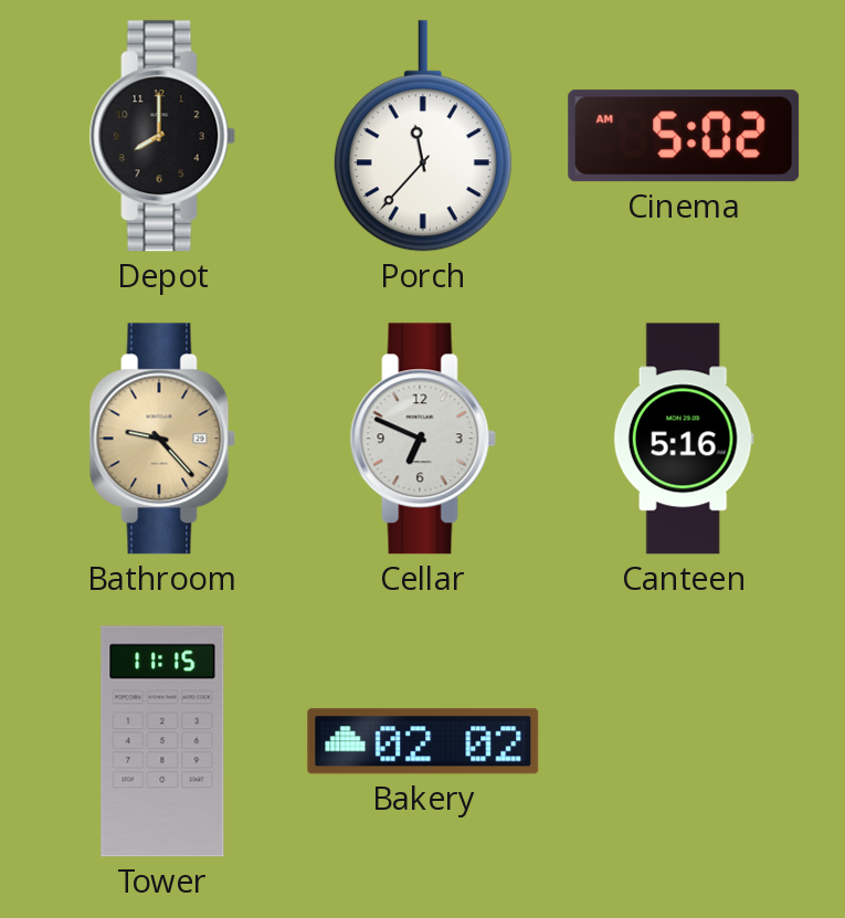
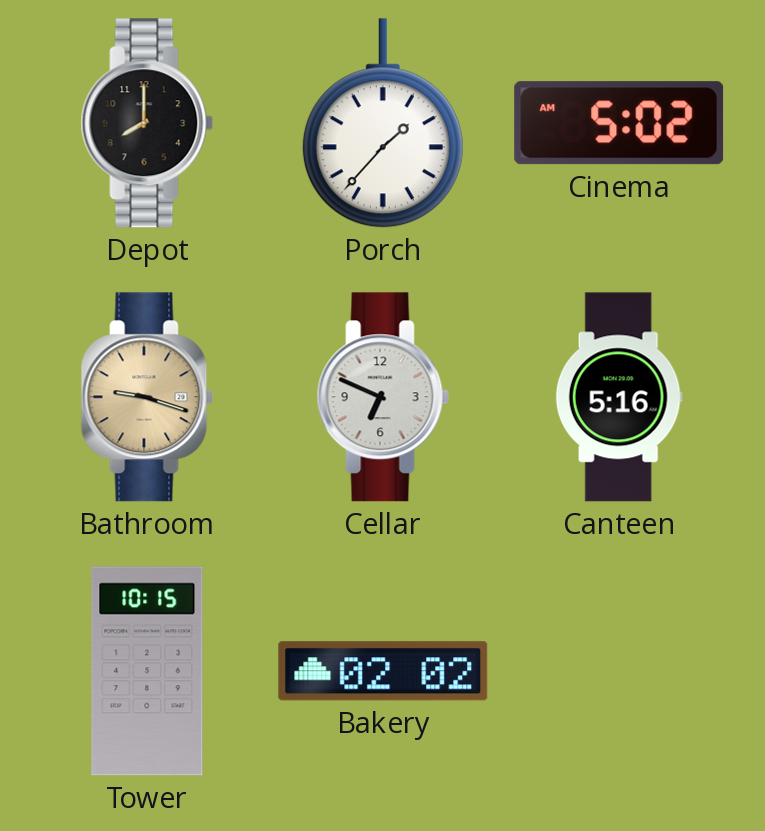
Porch: 11:37 -> 1:37 (383, 123)
Bathroom: 9:23 -> 9:18 (147, 397)
Tower: 11:15 -> 10:15 (147, 671)
